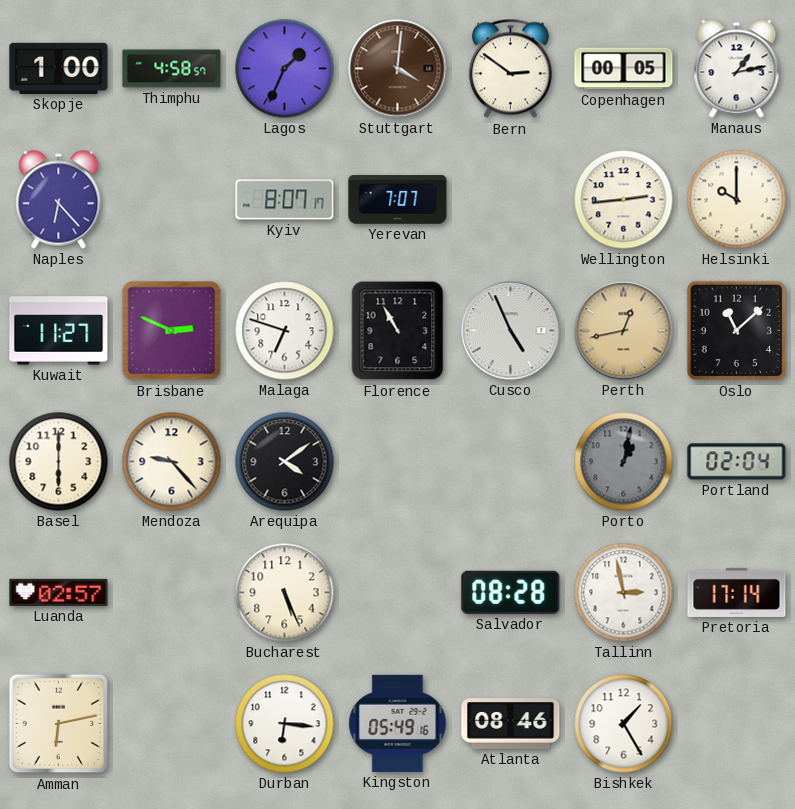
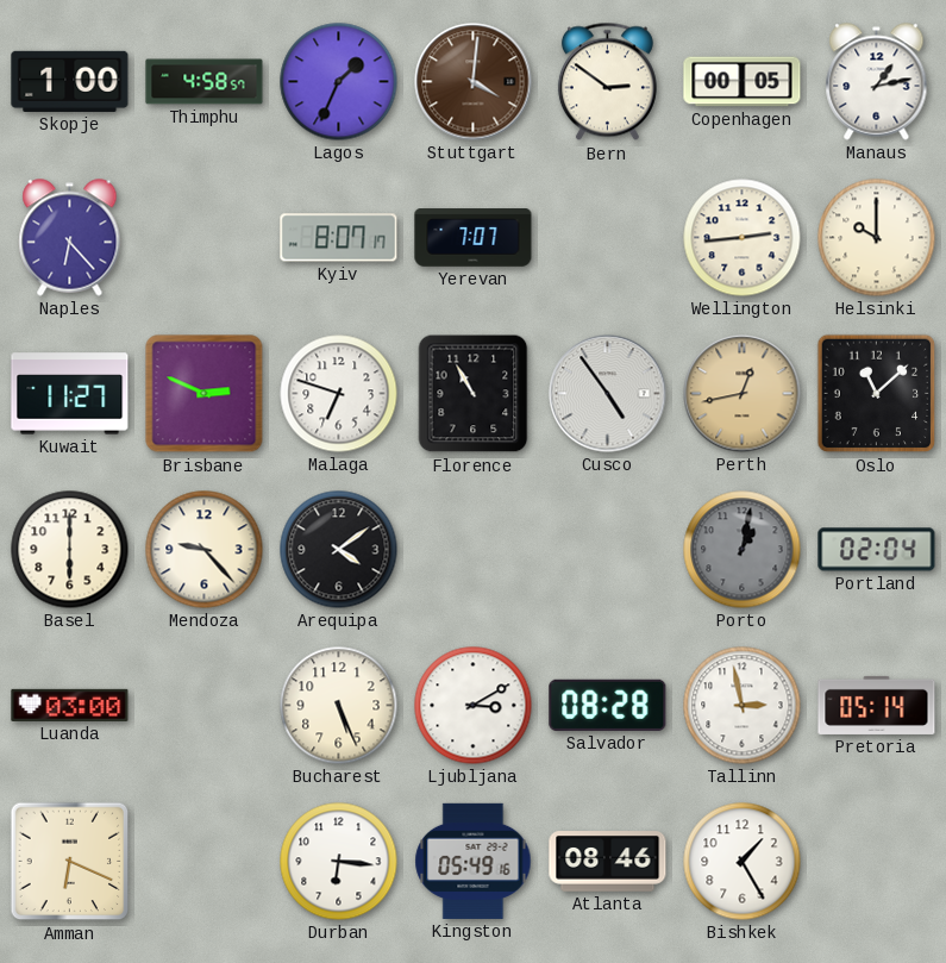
Cusco: 4:56 -> 4:54 (608, 394)
Luanda: 02:57 -> 03:00 (70, 705)
Ljubljana: none -> 3:10 (474, 706)
Pretoria: 17:14 -> 05:14 (877, 705)
Amman: 6:13 -> 6:19 (70, 862)
